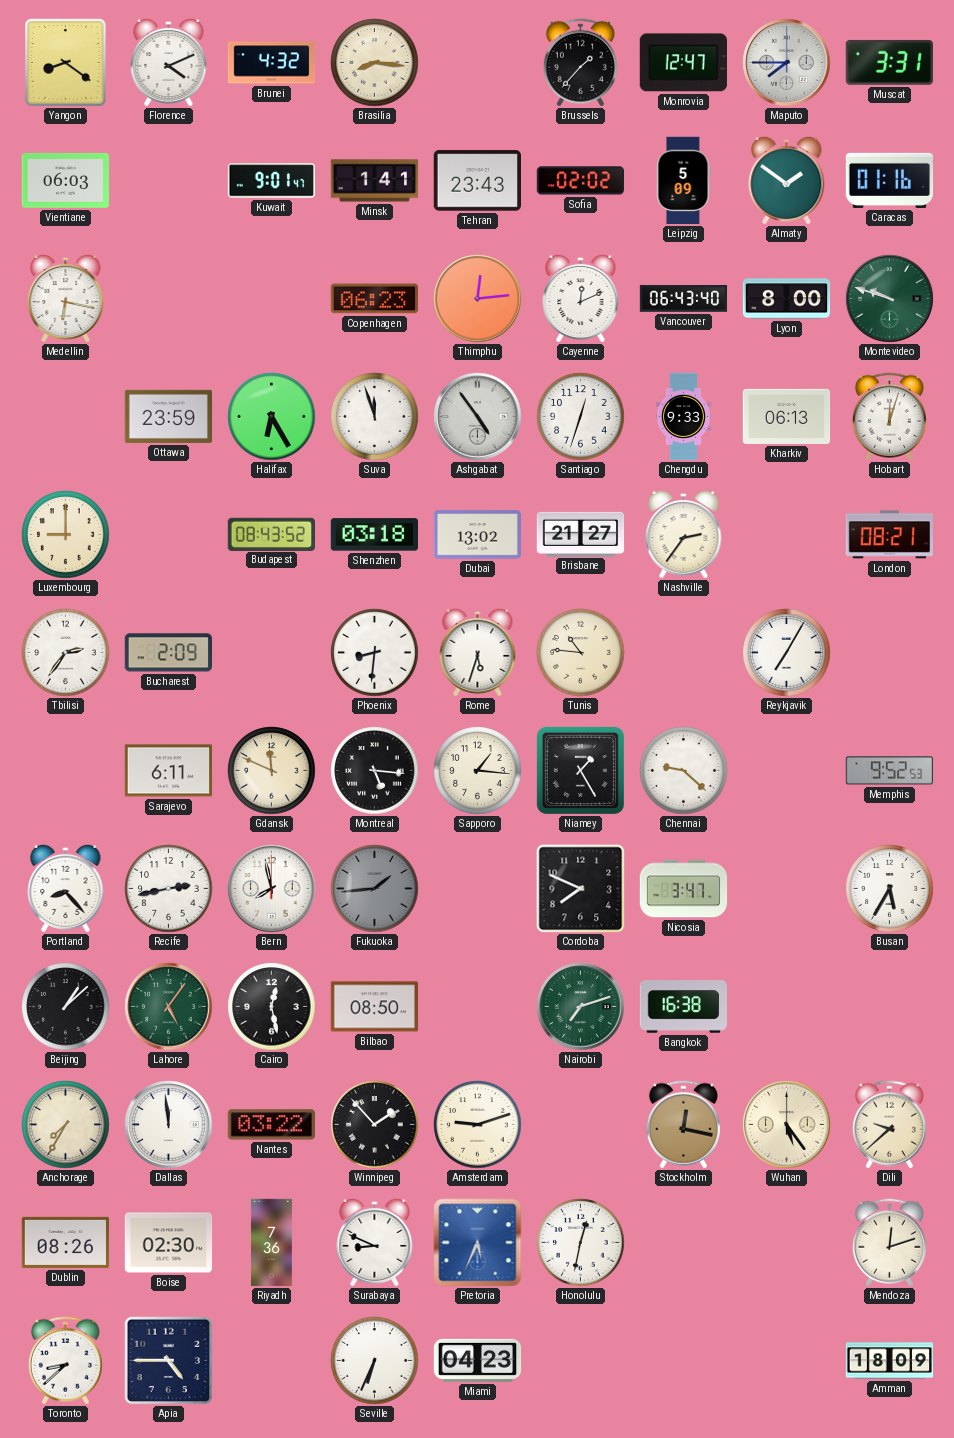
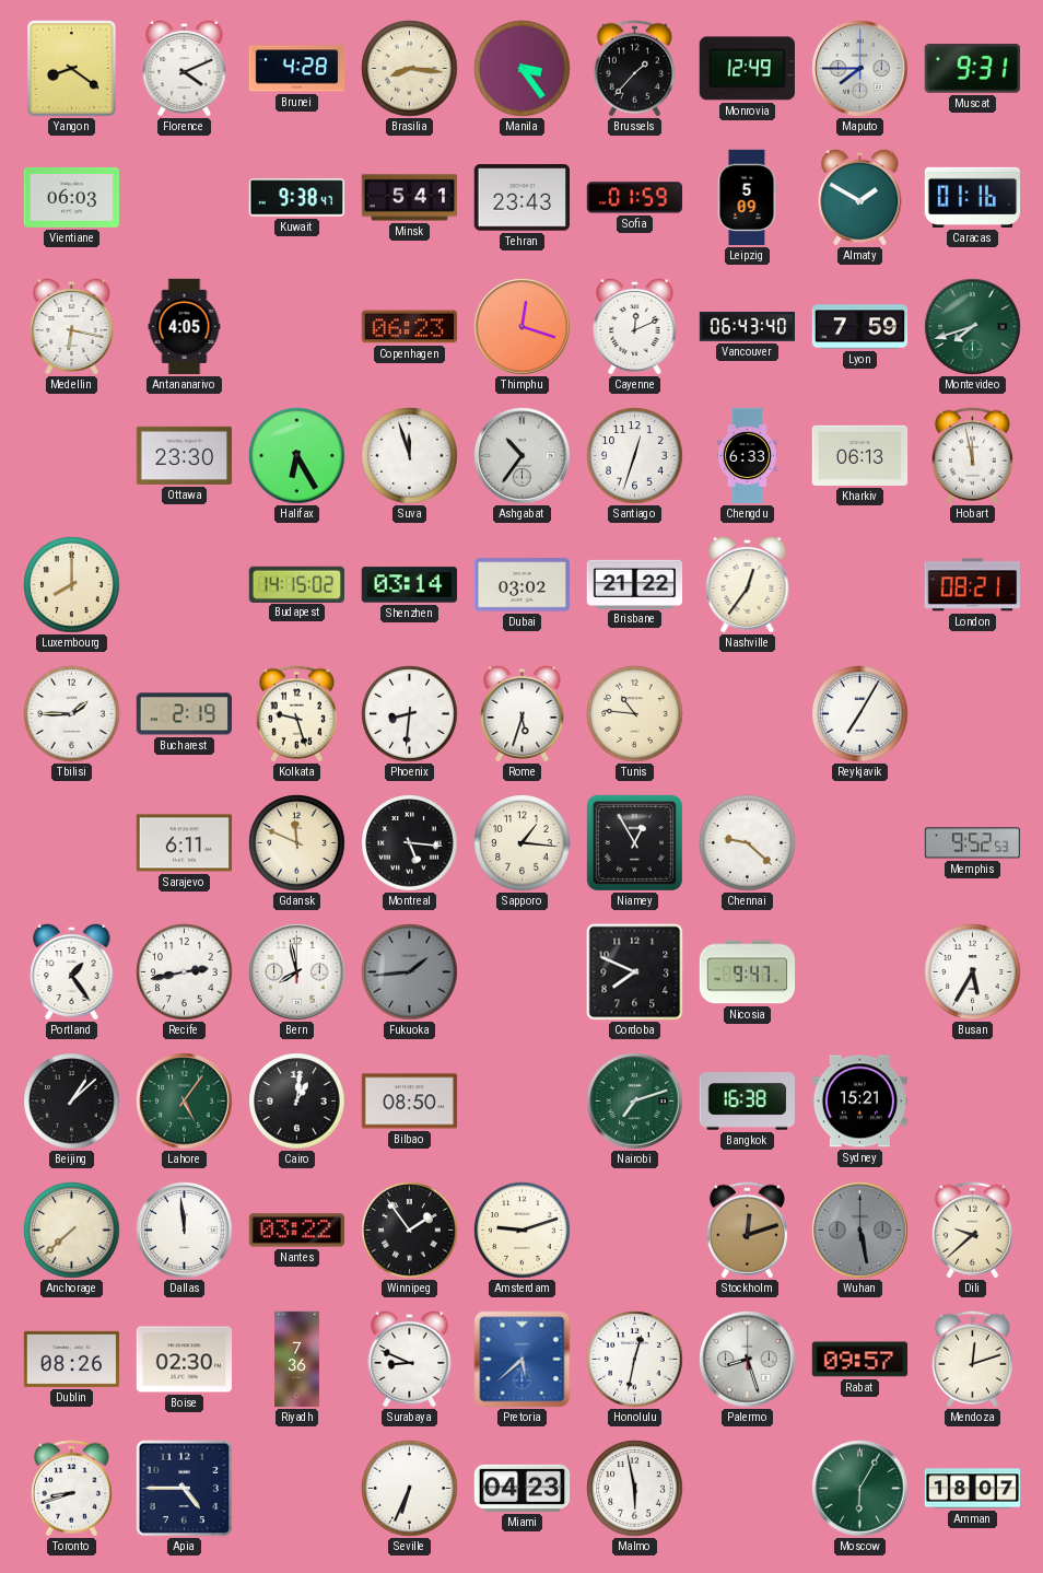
Brunei: 4:32 -> 4:28 (297, 69)
Manila: none -> 3:24 (523, 69)
Monrovia: 12:47 -> 12:49 (747, 69)
Muscat: 3:31 -> 9:31 (972, 68)
Kuwait: 9:01 -> 9:38 (297, 198)
Minsk: 1:41 -> 5:41 (410, 198)
Sofia: 02:02 -> 01:59 (635, 198)
Almaty: 1:51 -> 1:50 (860, 197)
Antananarivo: none -> 4:05 (185, 327)
Thimphu: 12:14 -> 12:18 (523, 327)
Lyon: 8:00 -> 7:59 (860, 327)
Montevideo: 9:48 -> 7:42 (973, 327)
Ottawa: 23:59 -> 23:30 (185, 455)
Ashgabat: 4:54 -> 10:36 (523, 456)
Chengdu: 9:33 -> 6:33 (747, 456)
Hobart: 12:03 -> 11:58 (972, 456)
Luxembourg: 9:00 -> 8:00 (72, 585)
Budapest: 08:43 -> 14:15 (296, 584)
Shenzhen: 03:18 -> 03:14 (409, 585)
Dubai: 13:02 -> 03:02 (523, 585)
Brisbane: 21:27 -> 21:22 (635, 584)
Nashville: 2:36 -> 12:36 (748, 584)
Tbilisi: 2:36 -> 1:45 (72, 714)
Bucharest: 2:09 -> 2:19 (184, 714)
Kolkata: none -> 9:27 (296, 714)
Niamey: 1:25 -> 12:55 (634, 842)
Portland: 8:23 -> 1:24 (72, 971)
Nicosia: 3:47 -> 9:47 (748, 972)
Cairo: 12:28 -> 1:01 (297, 1102)
Sydney: none -> 15:21 (860, 1102)
Anchorage: 7:35 -> 7:38 (72, 1231)
Winnipeg: 1:53 -> 1:54 (410, 1231)
Stockholm: 12:17 -> 12:12 (747, 1231)
Wuhan: 5:24 -> 5:28 (860, 1231)
Wuhan dial: cream -> grey (860, 1231)
Pretoria: 5:34 -> 5:38 (523, 1360)
Palermo: none -> 8:27 (748, 1360)
Rabat: none -> 09:57 (860, 1360)
Toronto: 8:38 -> 8:42 (71, 1489)
Malmo: none -> 5:58 (635, 1489)
Moscow: none -> 6:05 (860, 1489)
Amman: 18:09 -> 18:07 (973, 1489)
